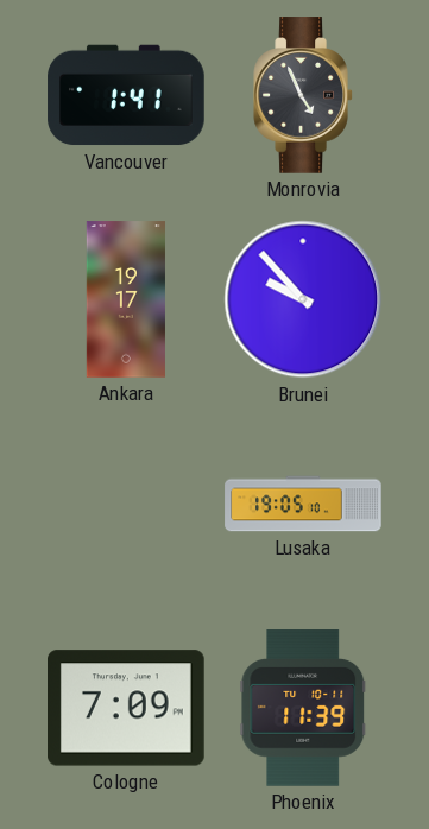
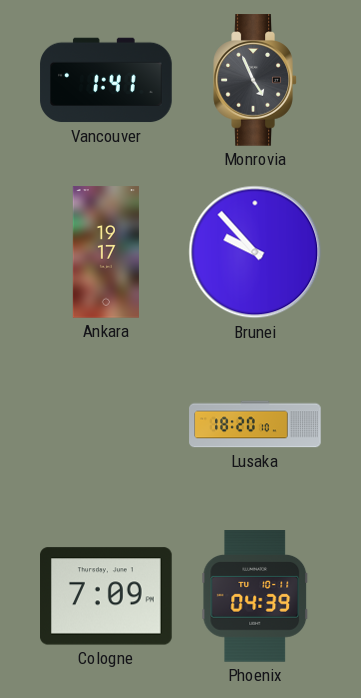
Lusaka: 19:05 -> 18:20 (255, 424)
Phoenix: 11:39 -> 04:39 (255, 596)
